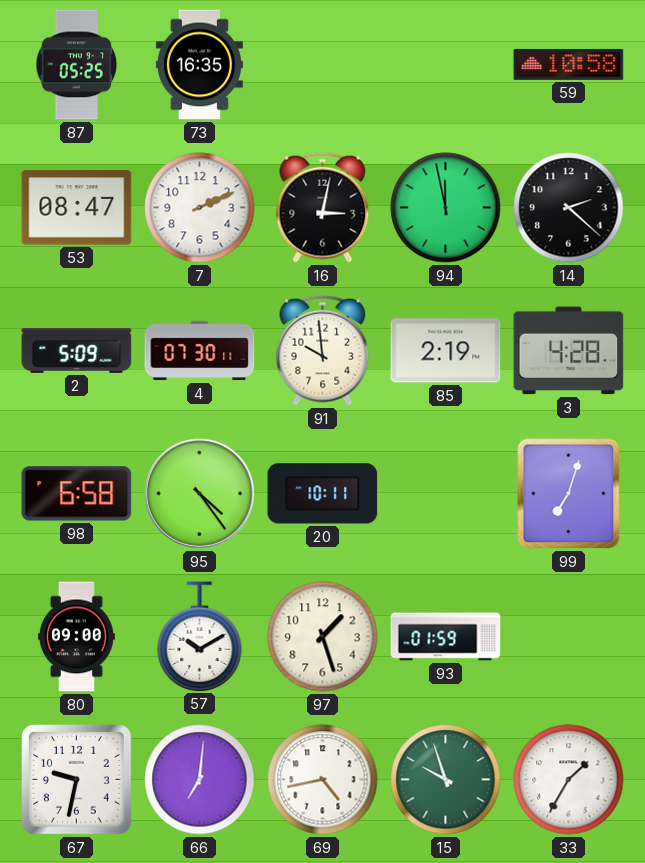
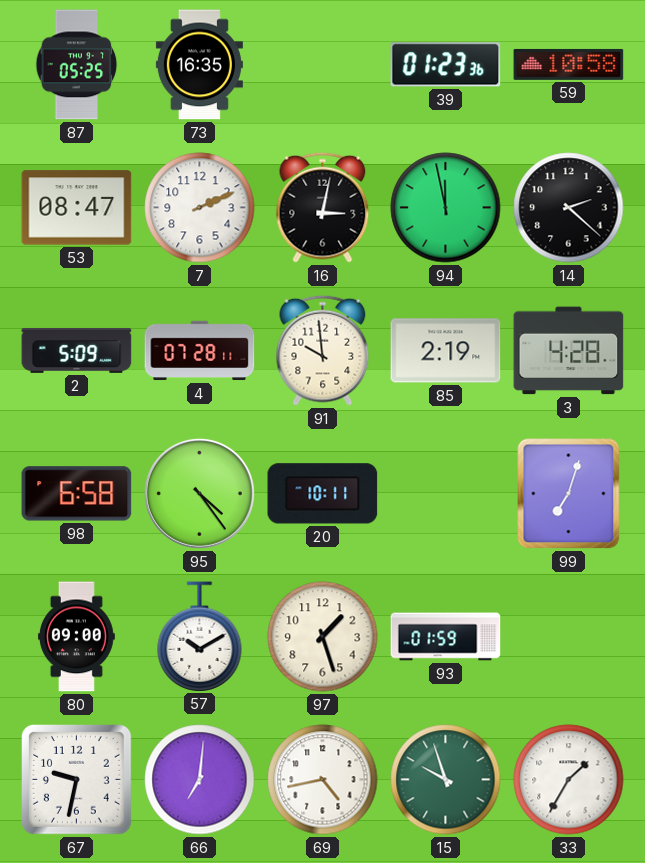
39: none -> 01:23 (446, 65)
4: 07:30 -> 07:28 (200, 351)
